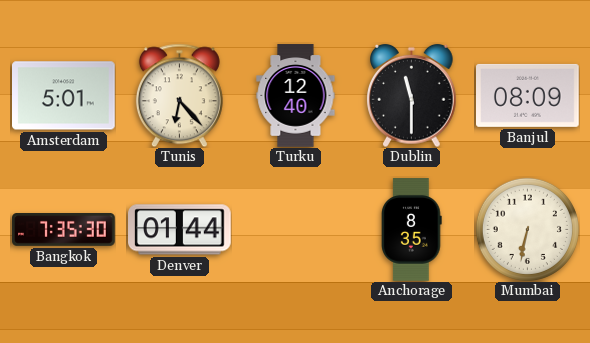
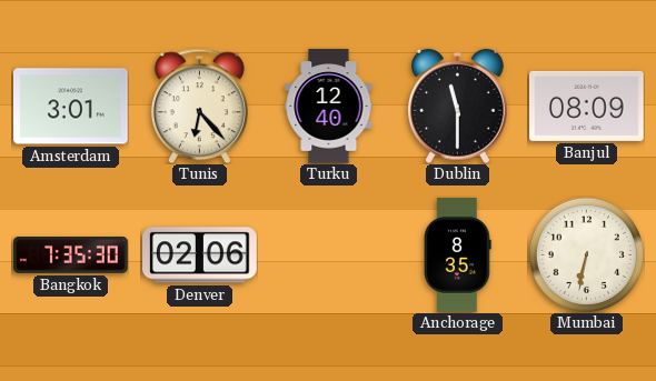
Amsterdam: 5:01 -> 3:01 (71, 107)
Denver: 01:44 -> 02:06 (200, 255)
